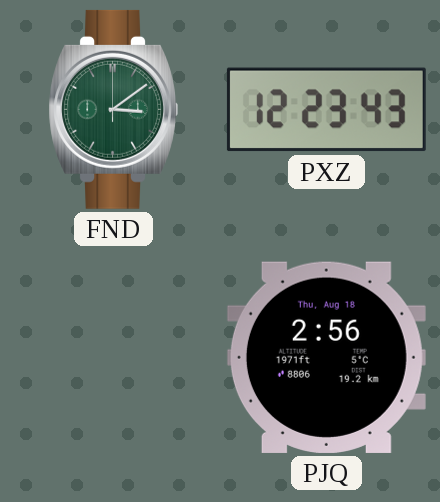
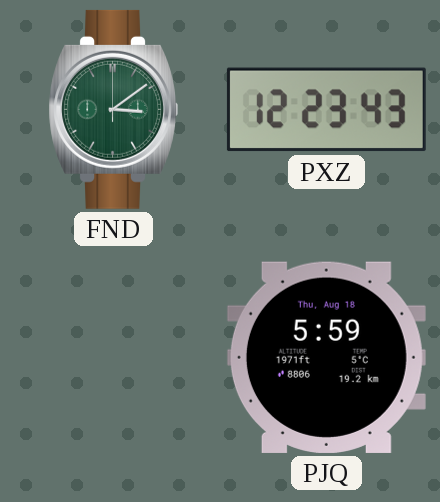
PJQ: 2:56 -> 5:59 (326, 357)
